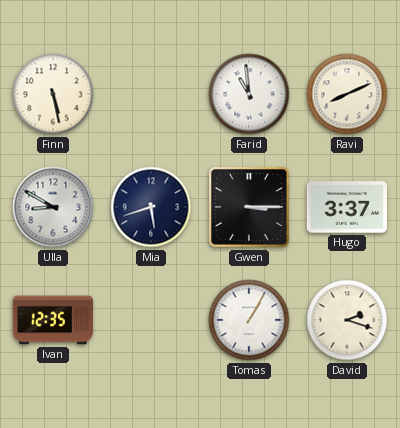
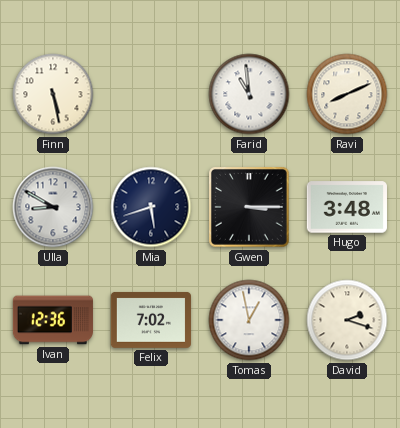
Hugo: 3:37 -> 3:48 (347, 207)
Ivan: 12:35 -> 12:36 (52, 320)
Felix: none -> 7:02 (151, 320)
Tomas: 1:05 -> 12:58 (249, 320)
